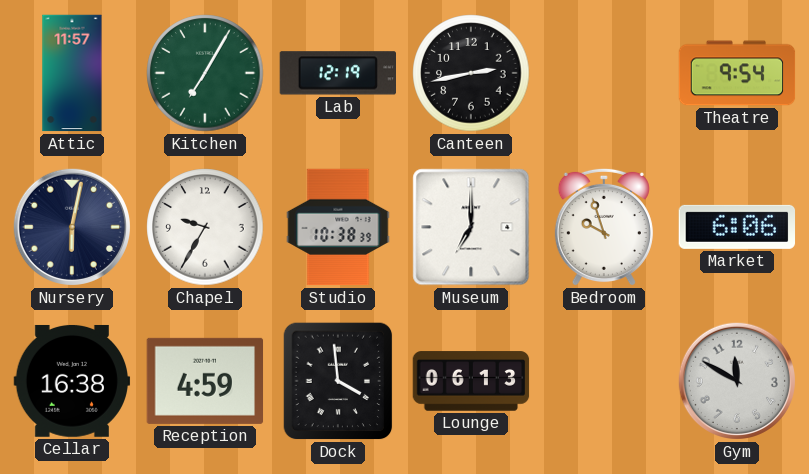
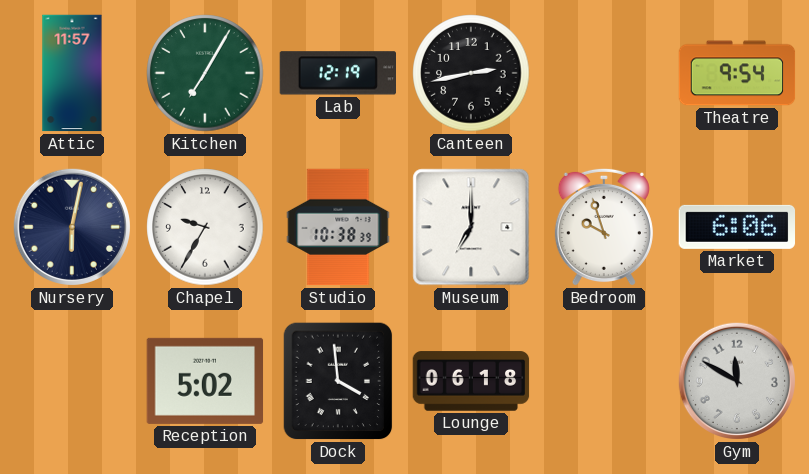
Cellar: 16:38 -> none (72, 381)
Reception: 4:59 -> 5:02 (205, 381)
Lounge: 06:13 -> 06:18 (471, 381)
